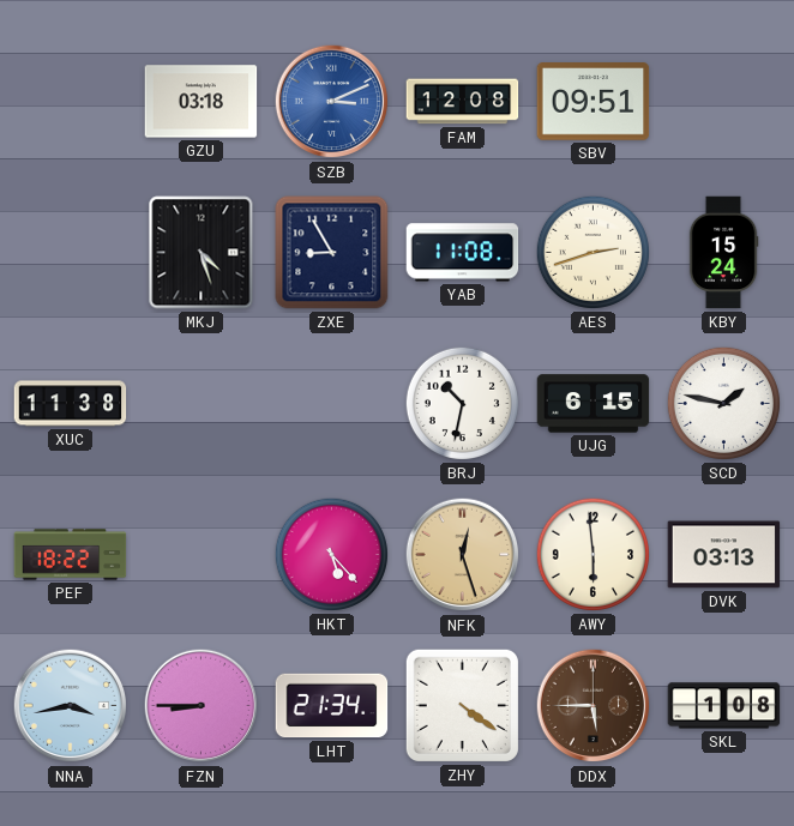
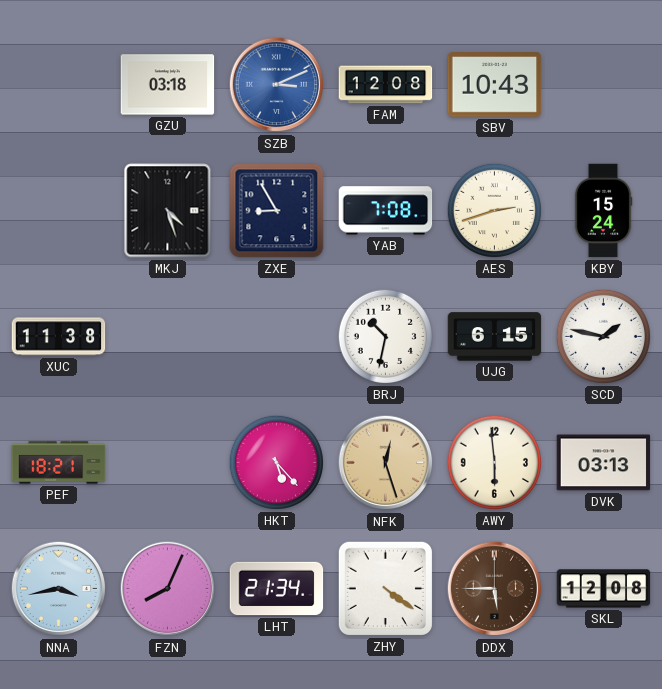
SBV: 09:51 -> 10:43 (495, 85)
YAB: 11:08 -> 7:08 (386, 211)
PEF: 18:22 -> 18:21 (59, 463)
FZN: 8:45 -> 8:04 (168, 589)
SKL: 1:08 -> 12:08 (604, 589)
